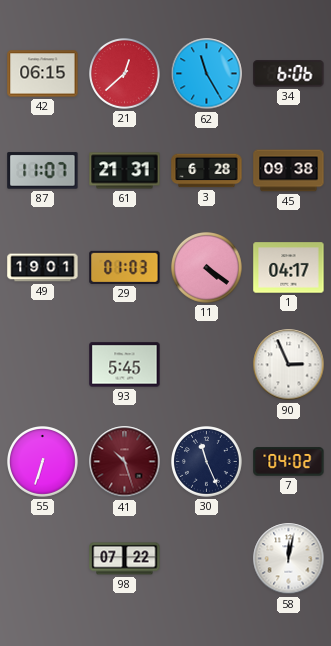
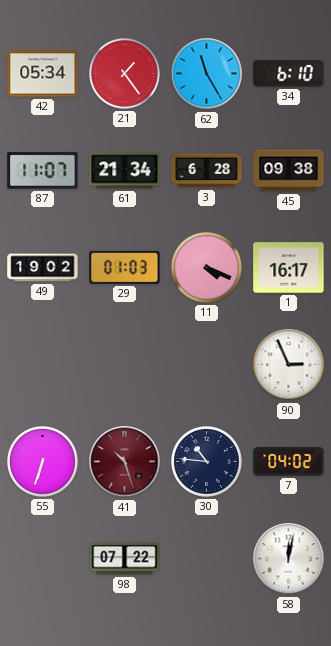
42: 06:15 -> 05:34 (43, 74)
21: 12:38 -> 1:24 (125, 74)
34: 6:06 -> 6:10 (289, 74)
61: 21:31 -> 21:34 (125, 171)
49: 19:01 -> 19:02 (43, 268)
11: 4:21 -> 4:19 (207, 268)
1: 04:17 -> 16:17 (289, 268)
93: 5:45 -> none (125, 365)
30: 11:26 -> 10:46 (207, 462)
